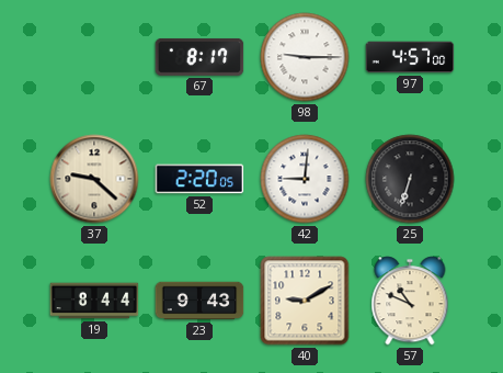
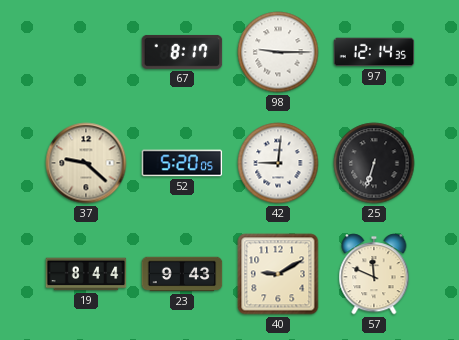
97: 4:57 -> 12:14 (374, 52)
52: 2:20 -> 5:20 (182, 163)
57: 10:49 -> 11:49 (374, 274)
